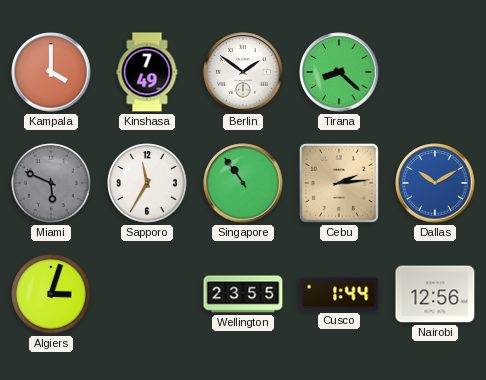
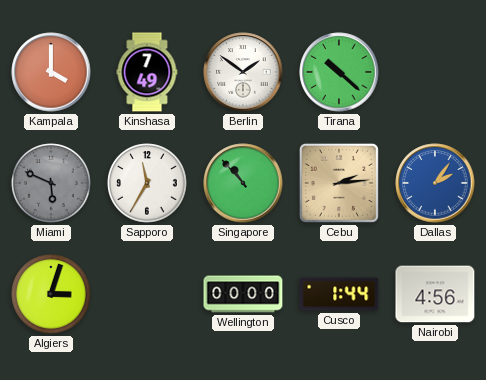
Tirana: 8:22 -> 10:22 (339, 72)
Singapore: 10:54 -> 10:53 (243, 183)
Dallas: 10:10 -> 2:06 (435, 183)
Wellington: 23:55 -> 00:00 (243, 294)
Nairobi: 12:56 -> 4:56 (435, 294)
